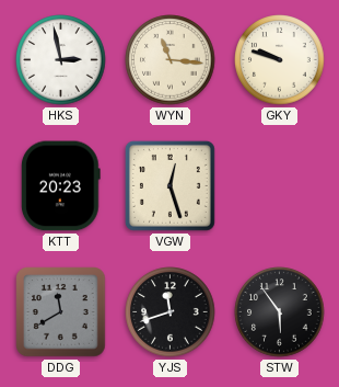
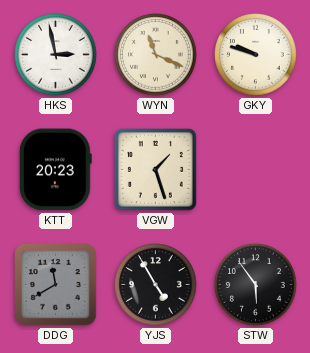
WYN: 11:16 -> 11:19 (156, 55)
VGW: 12:27 -> 1:27 (155, 169)
YJS: 11:42 -> 4:55 (156, 285)
